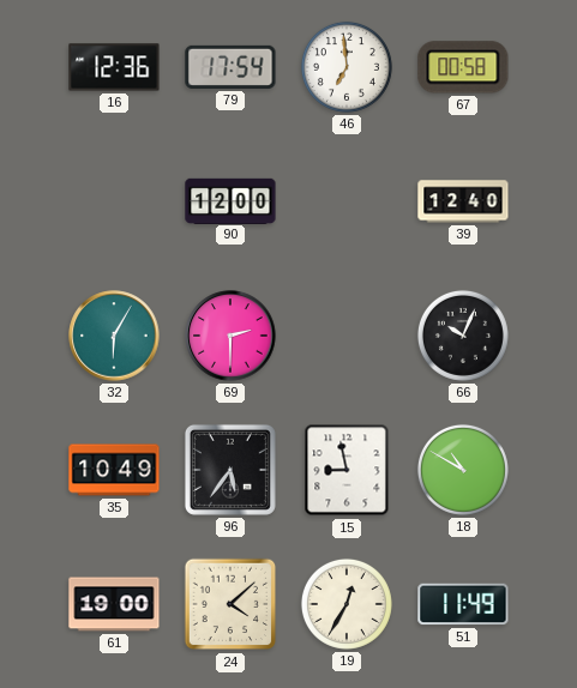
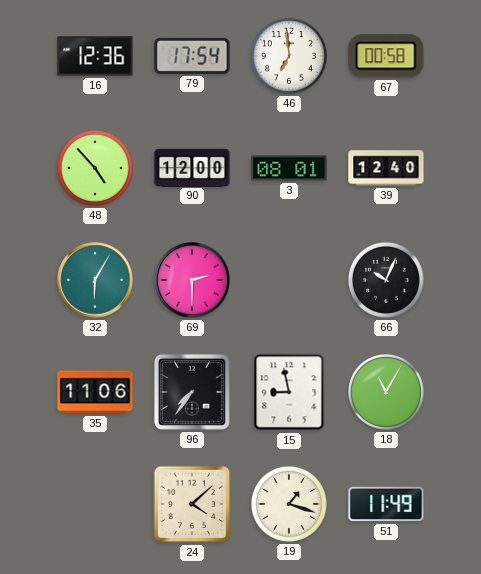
48: none -> 4:53 (95, 168)
3: none -> 08:01 (289, 168)
35: 10:49 -> 11:06 (95, 392)
96: 5:36 -> 7:36 (192, 392)
18: 10:50 -> 11:05 (386, 392)
61: 19:00 -> none (114, 604)
19: 12:35 -> 1:18 (289, 504)
